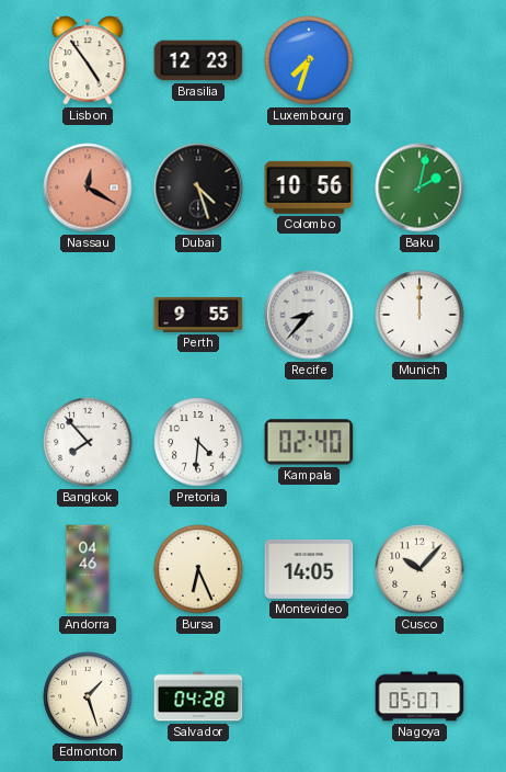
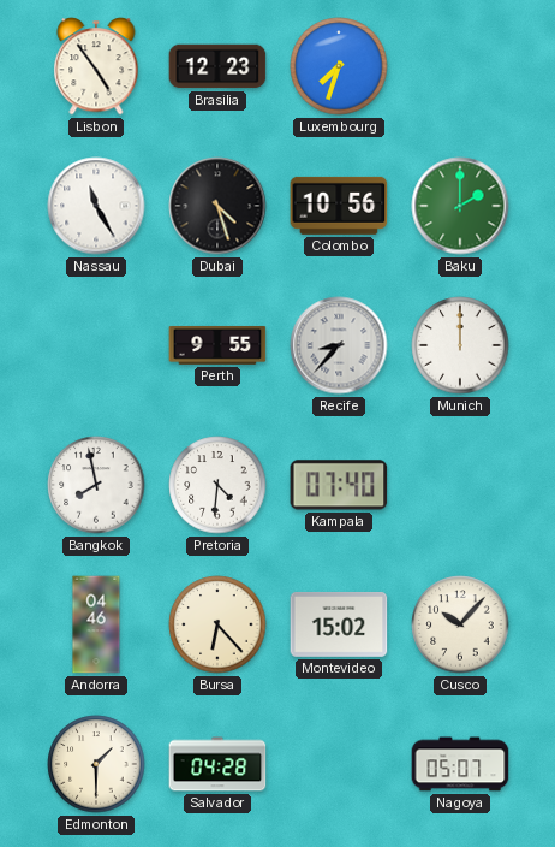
Nassau: 12:20 -> 11:25 (96, 206)
Nassau dial: salmon -> white (96, 206)
Baku: 2:02 -> 2:00 (460, 206)
Bangkok: 7:53 -> 7:58 (96, 485)
Kampala: 02:40 -> 07:40 (339, 485)
Bursa: 6:26 -> 6:23 (217, 624)
Montevideo: 14:05 -> 15:02 (339, 624)
Edmonton: 1:27 -> 1:30 (96, 764)
